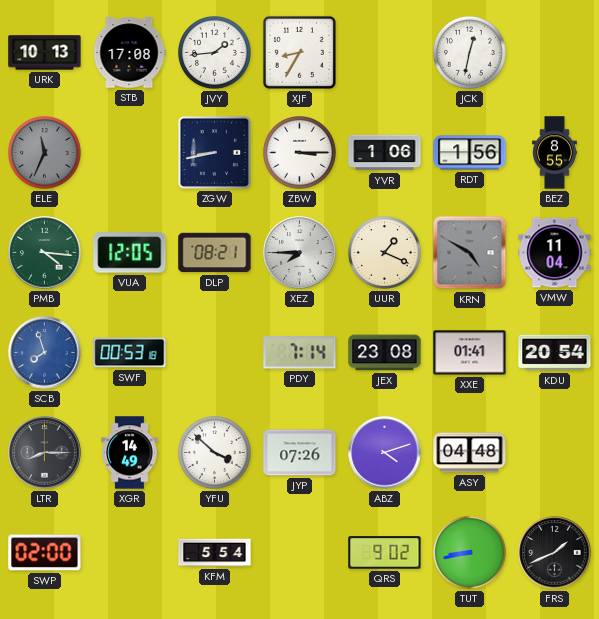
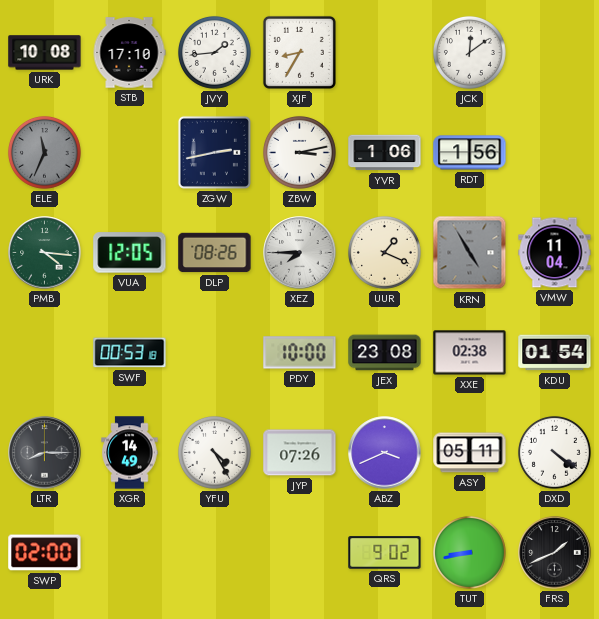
URK: 10:13 -> 10:08 (45, 53)
STB: 17:08 -> 17:10 (129, 53)
JCK: 12:32 -> 12:09 (469, 52)
ZGW: 8:43 -> 2:43 (214, 152)
ZBW: 3:15 -> 3:13 (299, 152)
BEZ: 8:55 -> none (555, 153)
DLP: 08:21 -> 08:26 (215, 253)
KRN: 4:50 -> 4:55 (470, 253)
SCB: 7:57 -> none (45, 353)
PDY: 7:14 -> 10:00 (300, 353)
XXE: 01:41 -> 02:38 (470, 353)
KDU: 20:54 -> 01:54 (555, 353)
YFU: 3:52 -> 4:25 (214, 452)
ABZ: 4:12 -> 3:41 (385, 453)
ASY: 04:48 -> 05:11 (470, 453)
DXD: none -> 4:21 (554, 452)
KFM: 5:54 -> none (215, 553)
